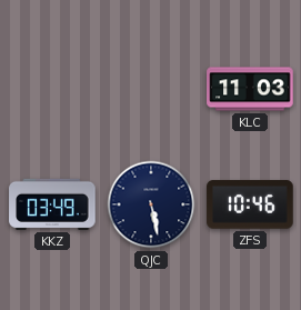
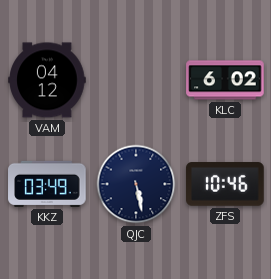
VAM: none -> 04:12 (47, 80)
KLC: 11:03 -> 6:02 (225, 80)
